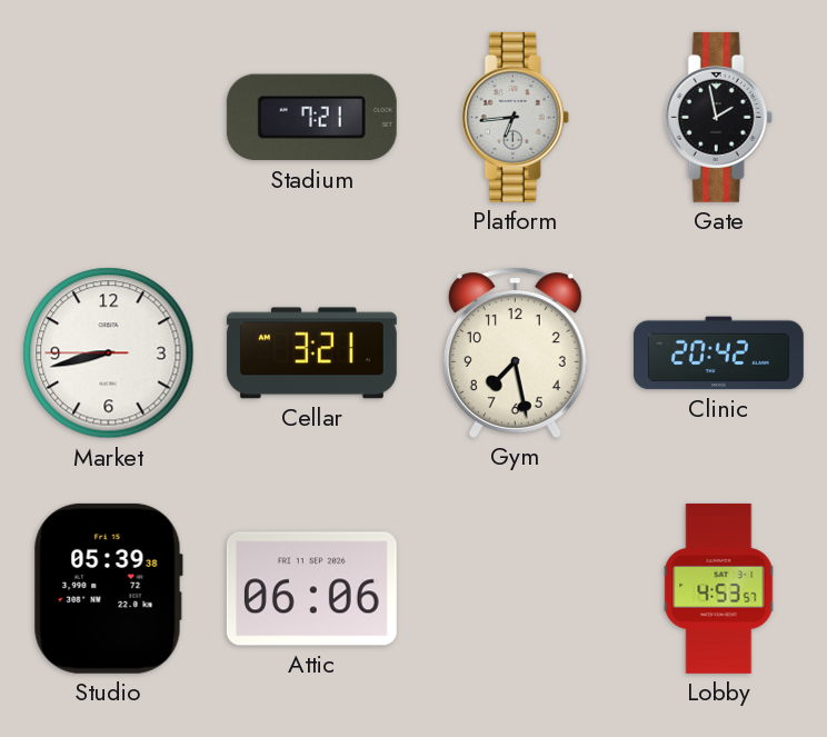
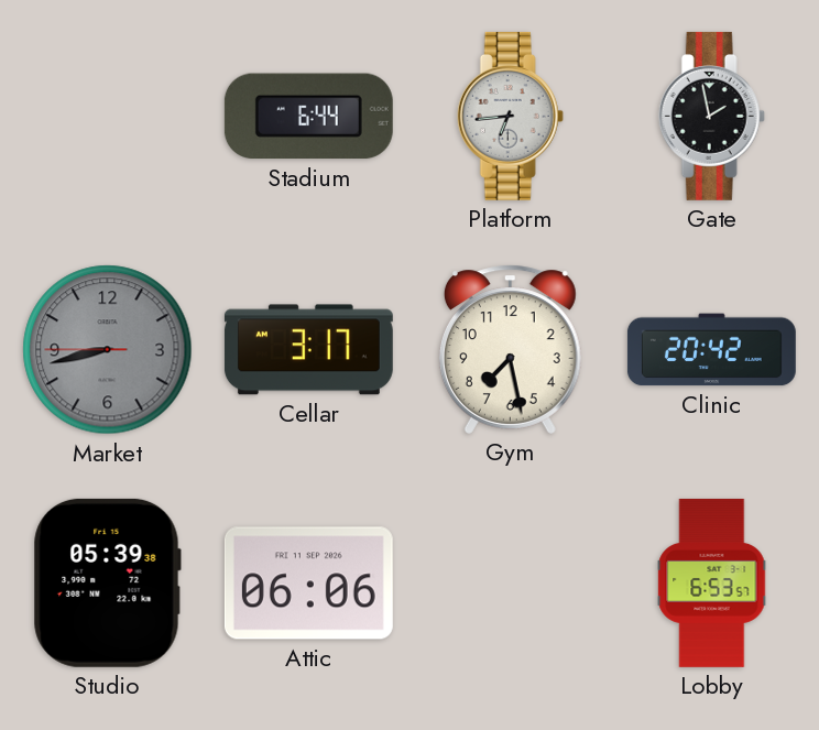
Stadium: 7:21 -> 6:44 (308, 117)
Market dial: white -> grey (108, 350)
Cellar: 3:21 -> 3:17 (308, 350)
Lobby: 4:53 -> 6:53 (712, 582)
